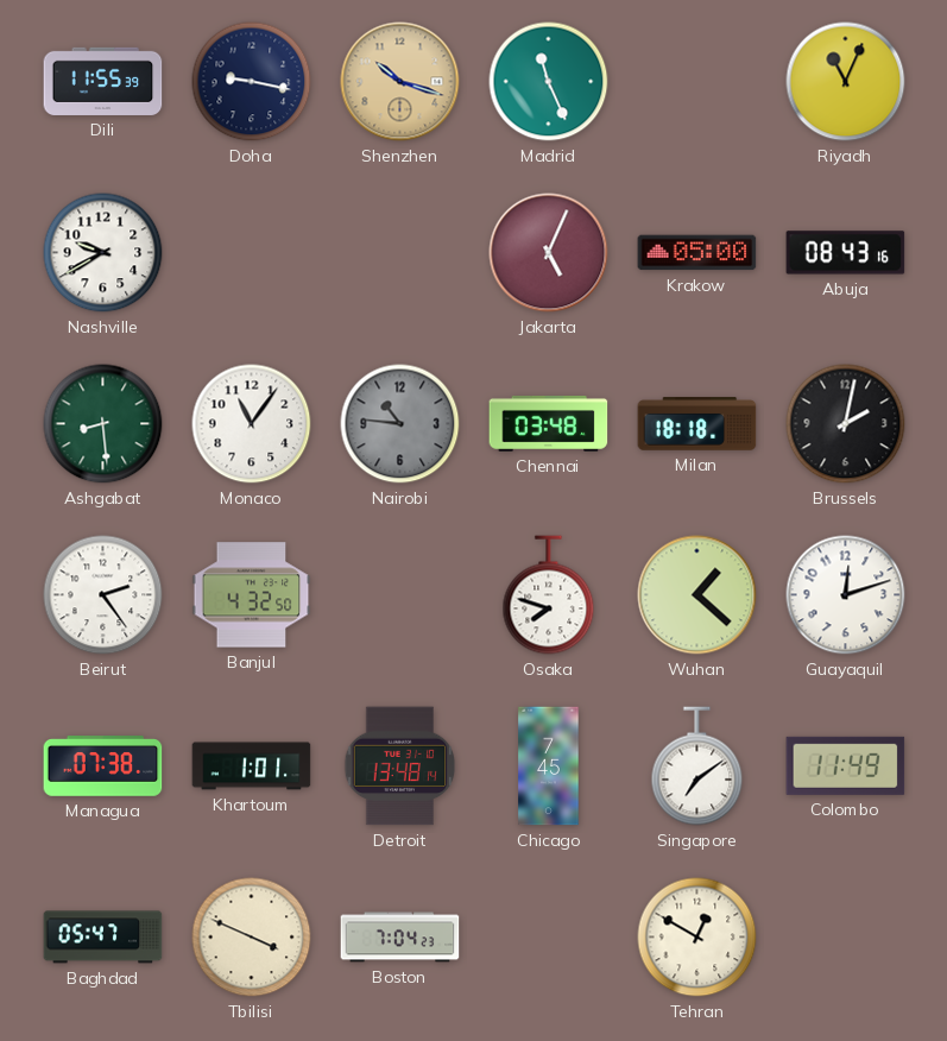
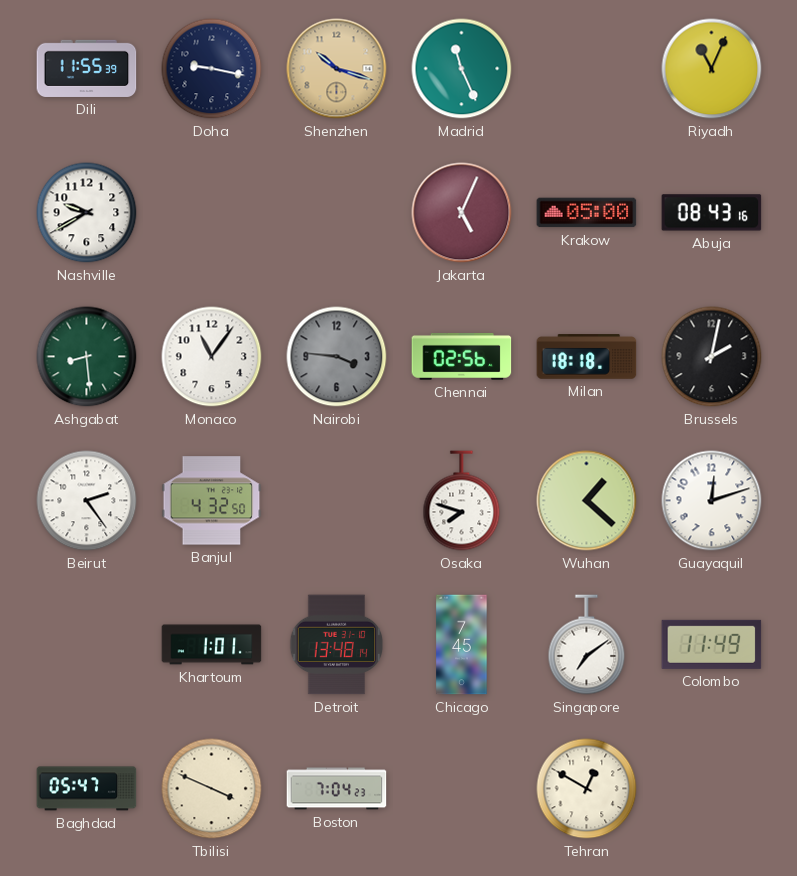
Nairobi: 10:46 -> 3:46 (337, 357)
Chennai: 03:48 -> 02:56 (462, 356)
Managua: 07:38 -> none (103, 766)
